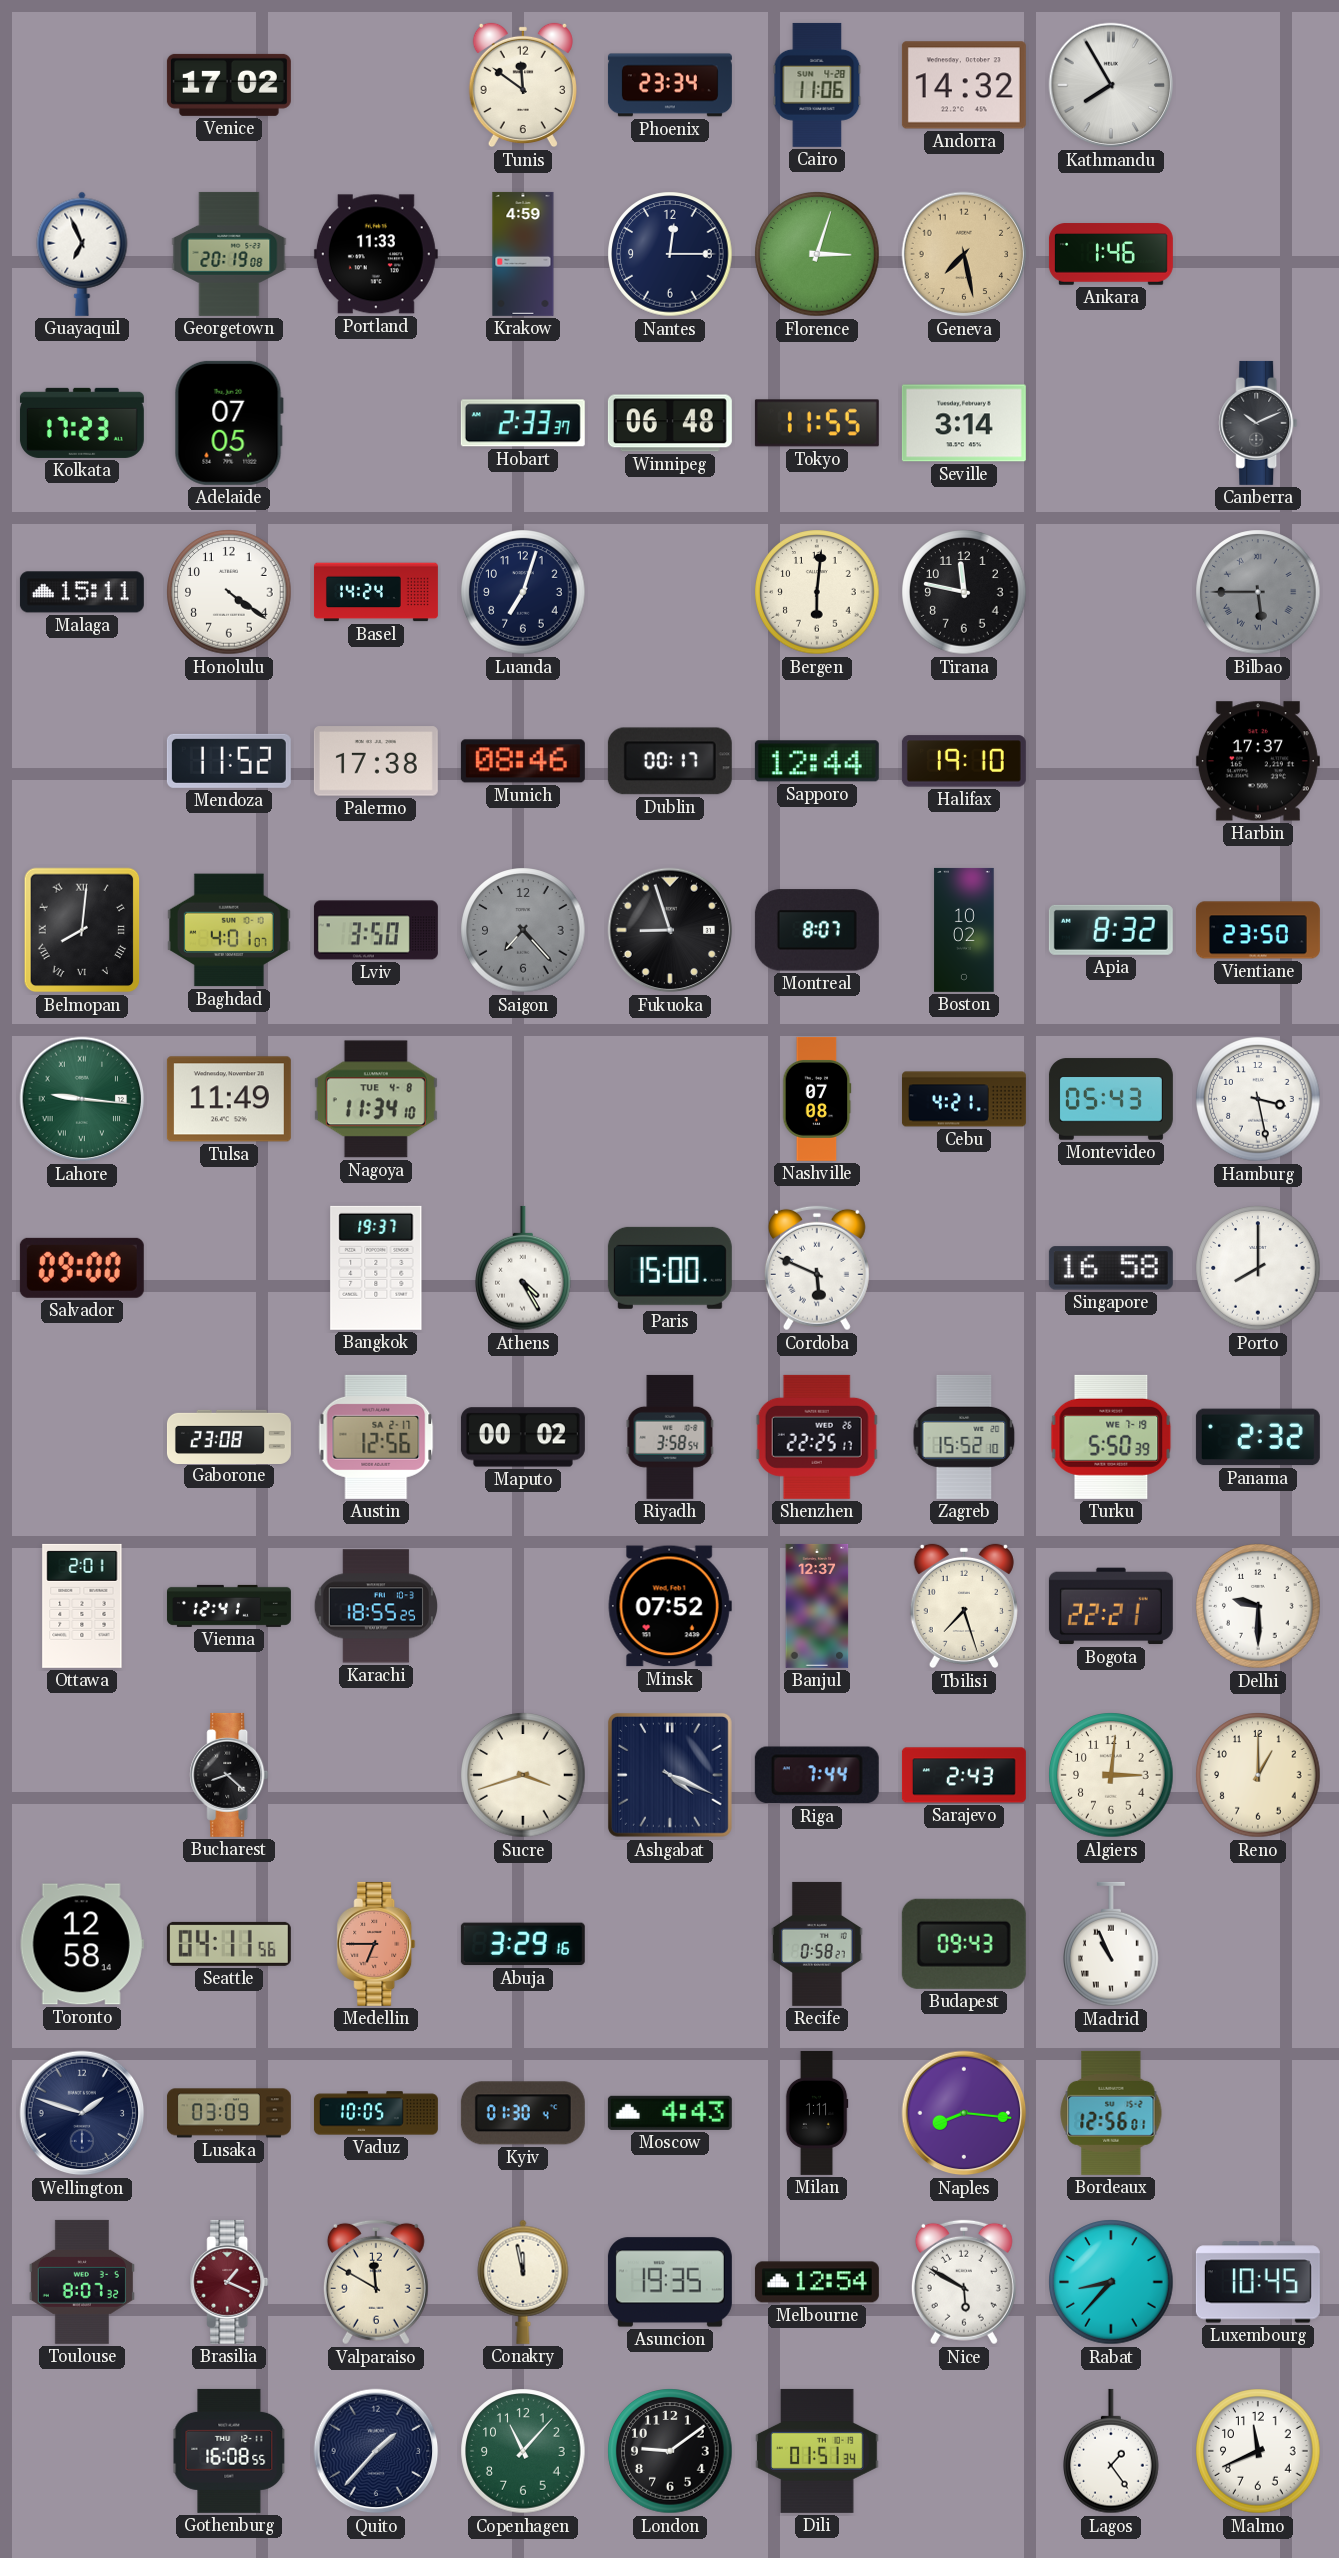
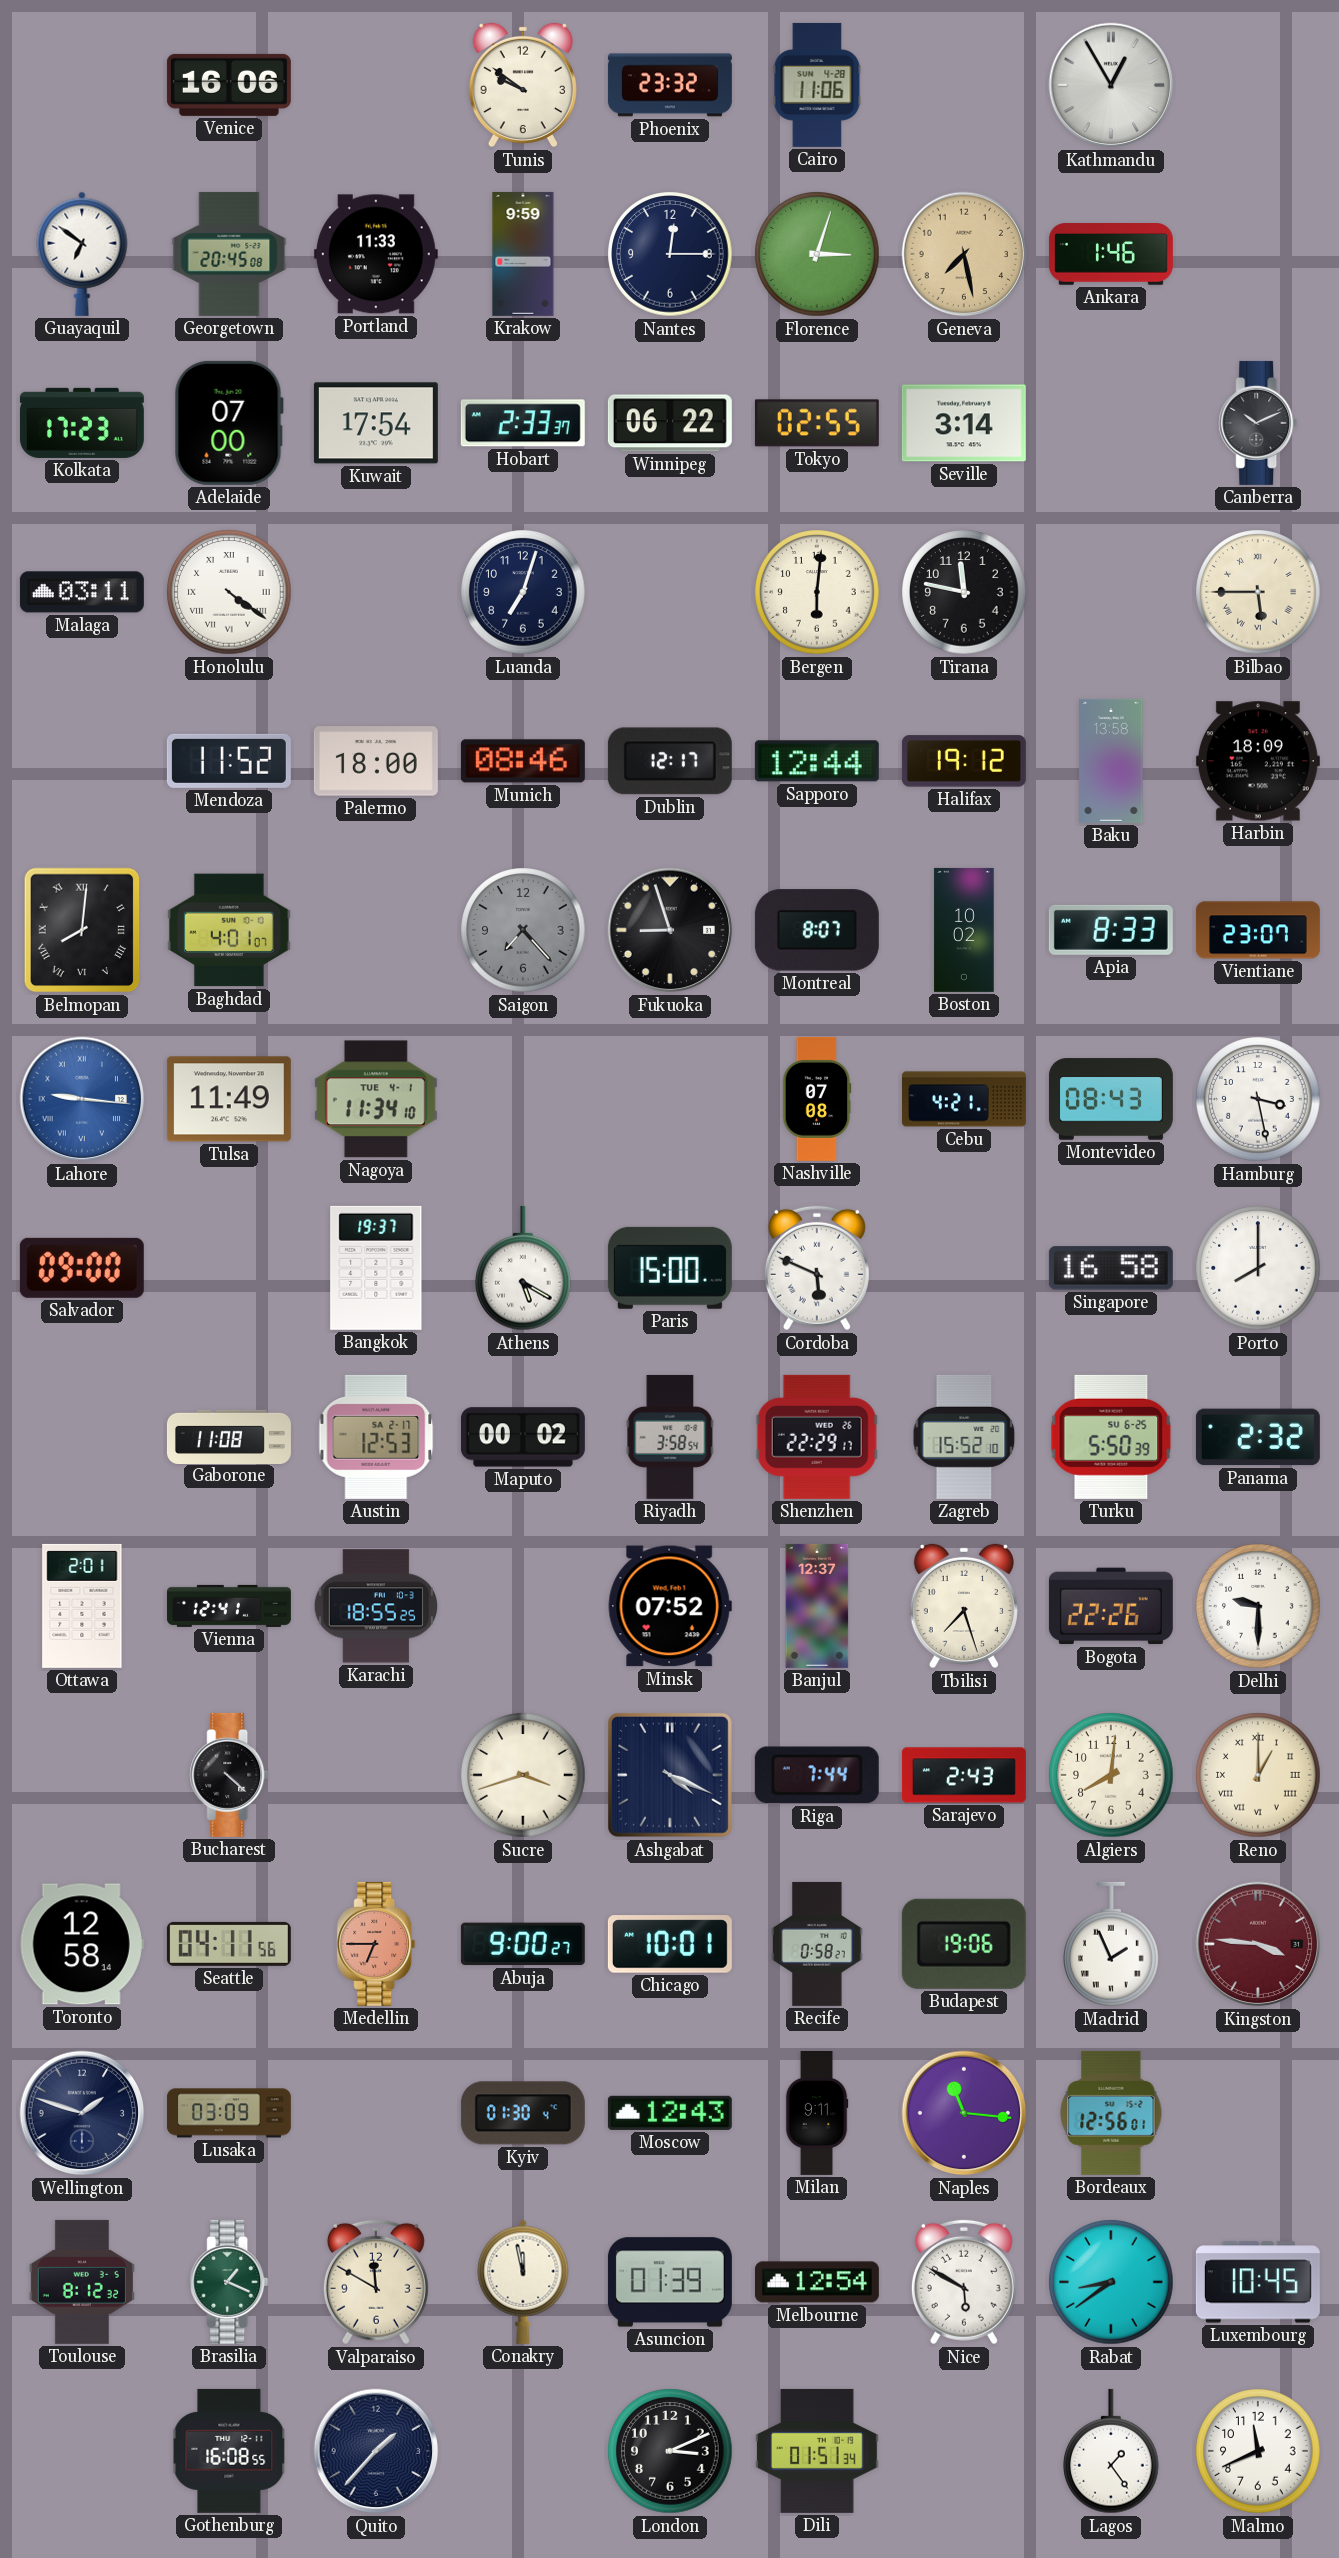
Venice: 17:02 -> 16:06 (229, 85)
Tunis: 11:51 -> 9:51 (523, 85)
Phoenix: 23:34 -> 23:32 (670, 85)
Andorra: 14:32 -> none (964, 85)
Kathmandu: 7:55 -> 12:55 (1111, 85)
Guayaquil: 6:56 -> 6:51 (82, 254)
Georgetown: 20:19 -> 20:45 (229, 254)
Krakow: 4:59 -> 9:59 (523, 254)
Adelaide: 07:05 -> 07:00 (229, 423)
Kuwait: none -> 17:54 (376, 423)
Winnipeg: 06:48 -> 06:22 (670, 423)
Tokyo: 11:55 -> 02:55 (817, 423)
Malaga: 15:11 -> 03:11 (82, 592)
Honolulu numerals: Arabic -> Roman (229, 592)
Basel: 14:24 -> none (376, 592)
Bilbao dial: grey -> cream (1258, 592)
Palermo: 17:38 -> 18:00 (376, 761)
Dublin: 00:17 -> 12:17 (670, 761)
Halifax: 19:10 -> 19:12 (964, 761)
Baku: none -> 13:58 (1111, 761)
Harbin: 17:37 -> 18:09 (1258, 761)
Lviv: 3:50 -> none (376, 930)
Apia: 8:32 -> 8:33 (1111, 930)
Vientiane: 23:50 -> 23:07 (1258, 930)
Lahore dial: green -> blue (82, 1099)
Nagoya date: TUE 4-8 -> TUE 4-1 (376, 1099)
Montevideo: 05:43 -> 08:43 (1111, 1099)
Athens: 4:25 -> 5:20 (524, 1268)
Gaborone: 23:08 -> 11:08 (229, 1436)
Austin: 12:56 -> 12:53 (376, 1437)
Shenzhen: 22:25 -> 22:29 (817, 1437)
Turku date: WE 7-19 -> SU 6-25 (1111, 1437)
Bogota: 22:21 -> 22:26 (1111, 1606)
Bucharest: 8:22 -> 4:22 (229, 1775)
Algiers: 3:01 -> 8:01 (1111, 1775)
Reno numerals: Arabic -> Roman (1258, 1775)
Abuja: 3:29 -> 9:00 (523, 1944)
Chicago: none -> 10:01 (670, 1944)
Budapest: 09:43 -> 19:06 (964, 1944)
Madrid: 10:56 -> 1:56 (1112, 1944)
Kingston: none -> 3:46 (1258, 1944)
Vaduz: 10:05 -> none (376, 2113)
Moscow: 4:43 -> 12:43 (670, 2113)
Milan: 1:11 -> 9:11 (817, 2113)
Naples: 8:16 -> 11:16 (964, 2113)
Toulouse: 8:07 -> 8:12 (82, 2282)
Brasilia dial: burgundy -> green (229, 2282)
Asuncion: 19:35 -> 01:39 (670, 2282)
Rabat: 8:37 -> 8:39 (1111, 2282)
Copenhagen: 11:07 -> none (523, 2451)
London: 9:09 -> 3:11 (670, 2451)
